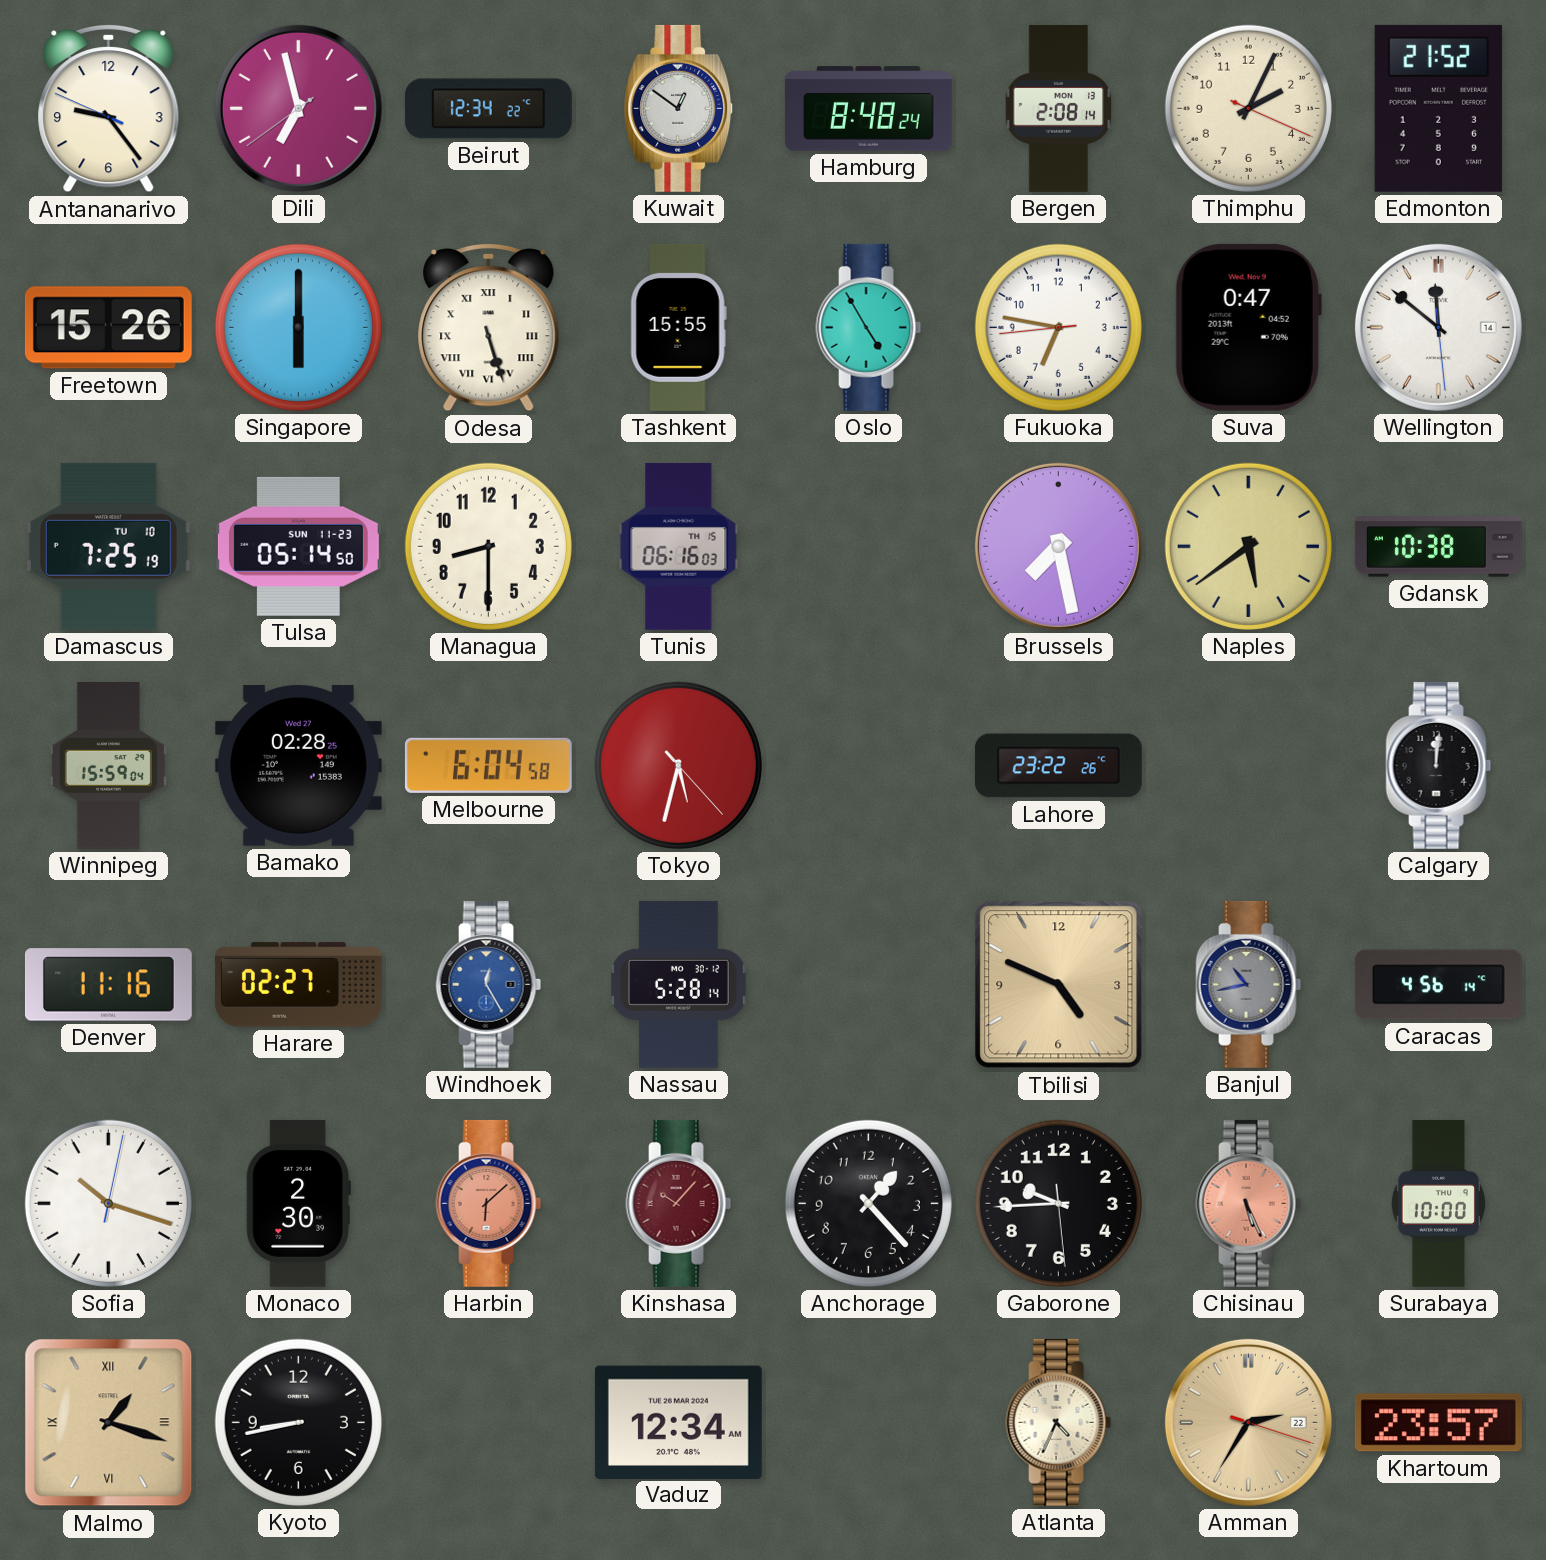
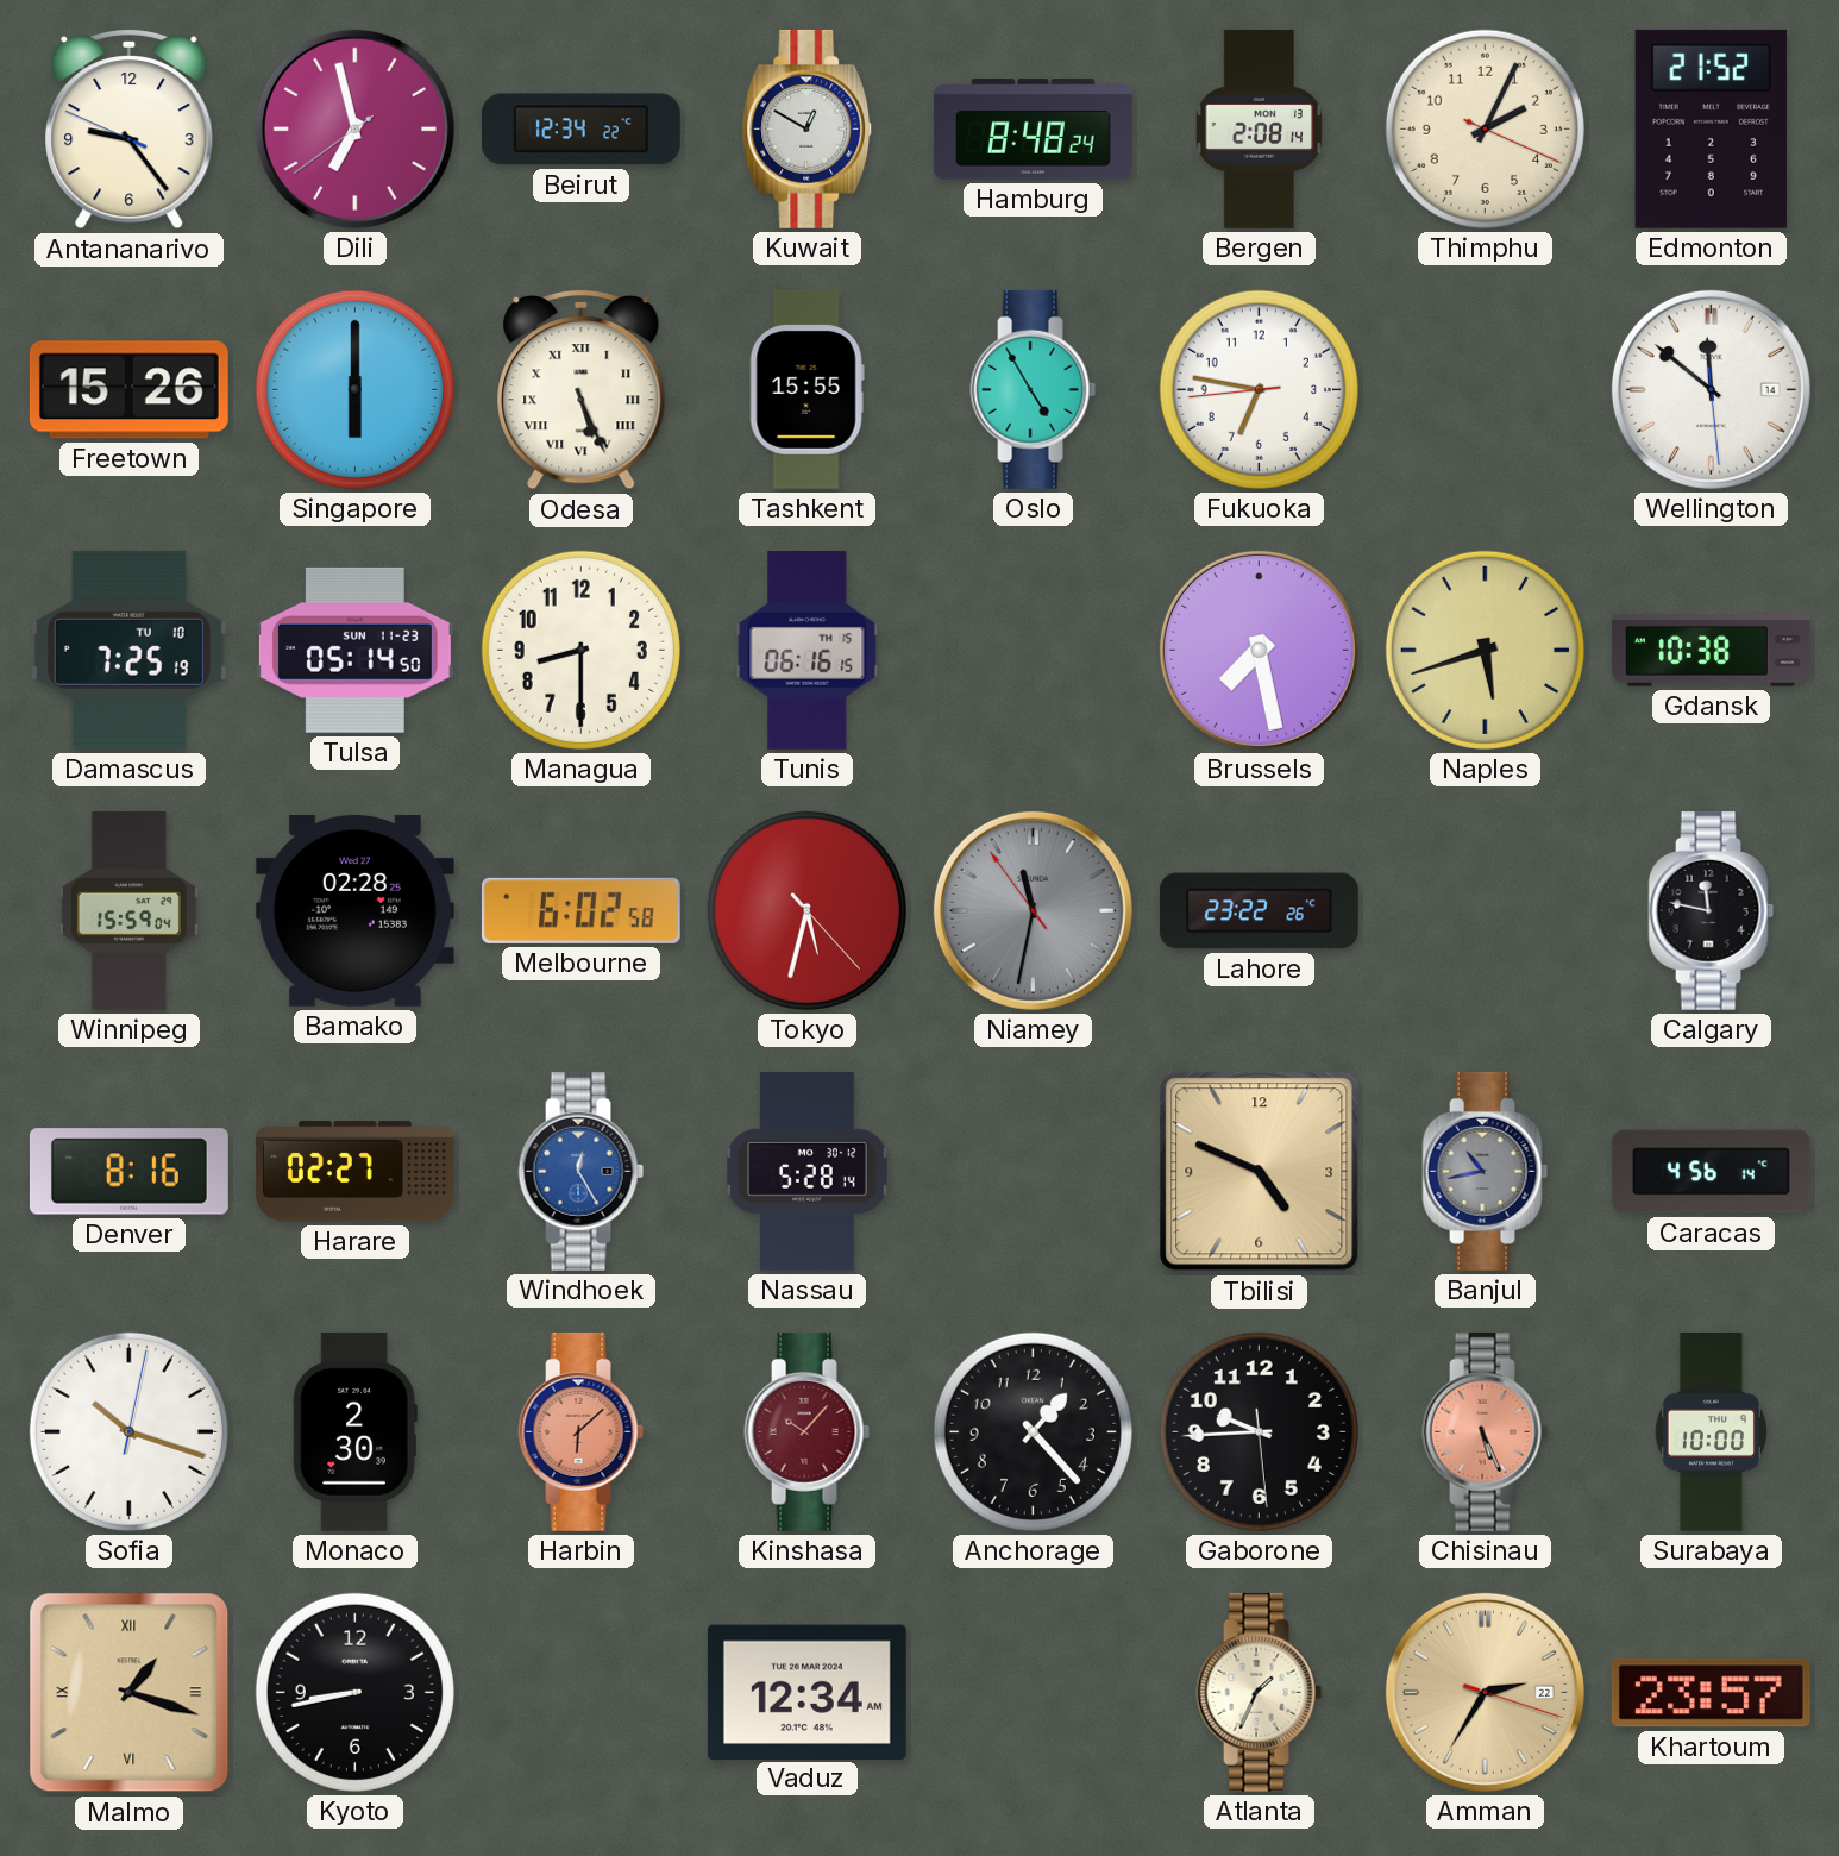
Kuwait: 12:51 -> 12:50 (808, 128)
Odesa: 5:27 -> 5:26 (582, 389)
Suva: 0:47 -> none (1248, 327)
Tunis: 06:16:03 -> 06:16:15 (808, 650)
Naples: 5:39 -> 5:42 (1485, 650)
Melbourne: 6:04 -> 6:02 (580, 910)
Niamey: none -> 11:31 (1033, 910)
Calgary: 12:01 -> 11:47 (1712, 910)
Denver: 11:16 -> 8:16 (128, 1172)
Atlanta: 4:34 -> 1:34 (1260, 1692)
